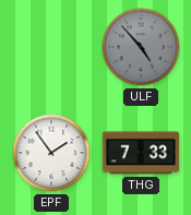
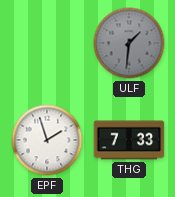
ULF: 4:53 -> 1:31 (129, 43)
EPF: 1:54 -> 1:57 (47, 140)
